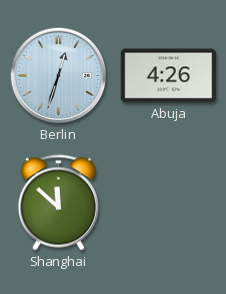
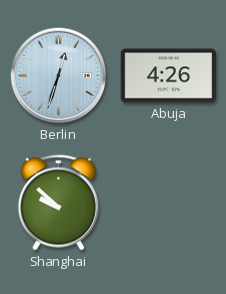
Shanghai: 11:52 -> 9:52 (58, 203)
